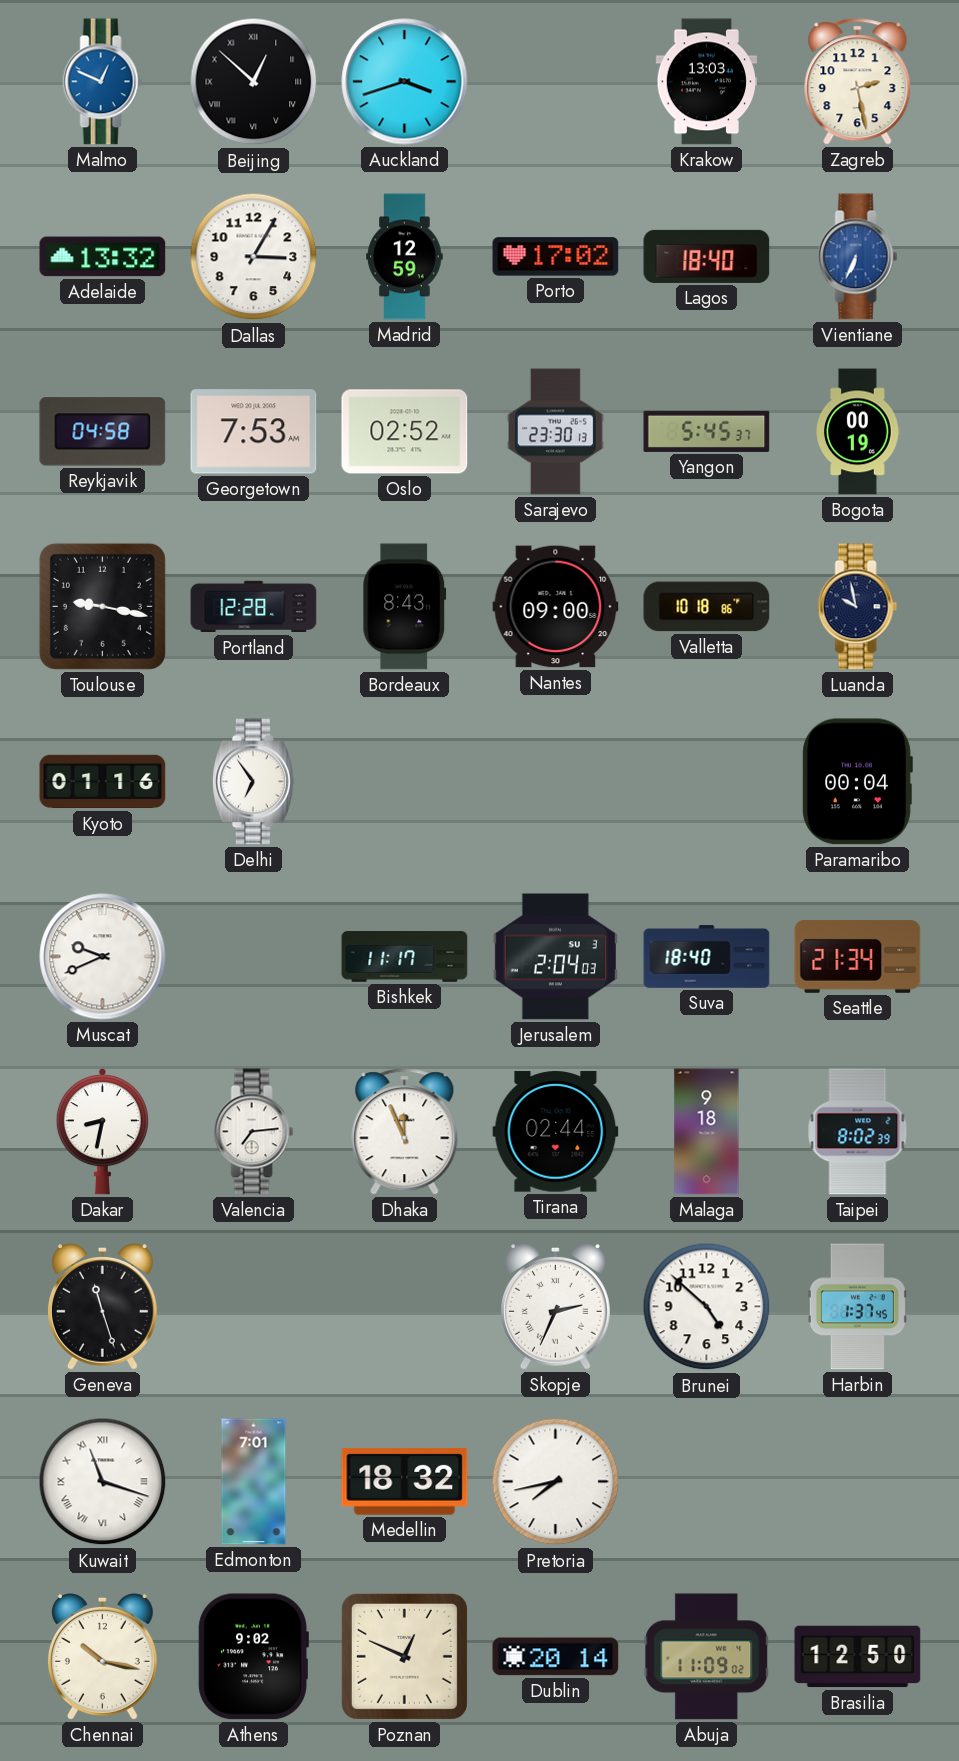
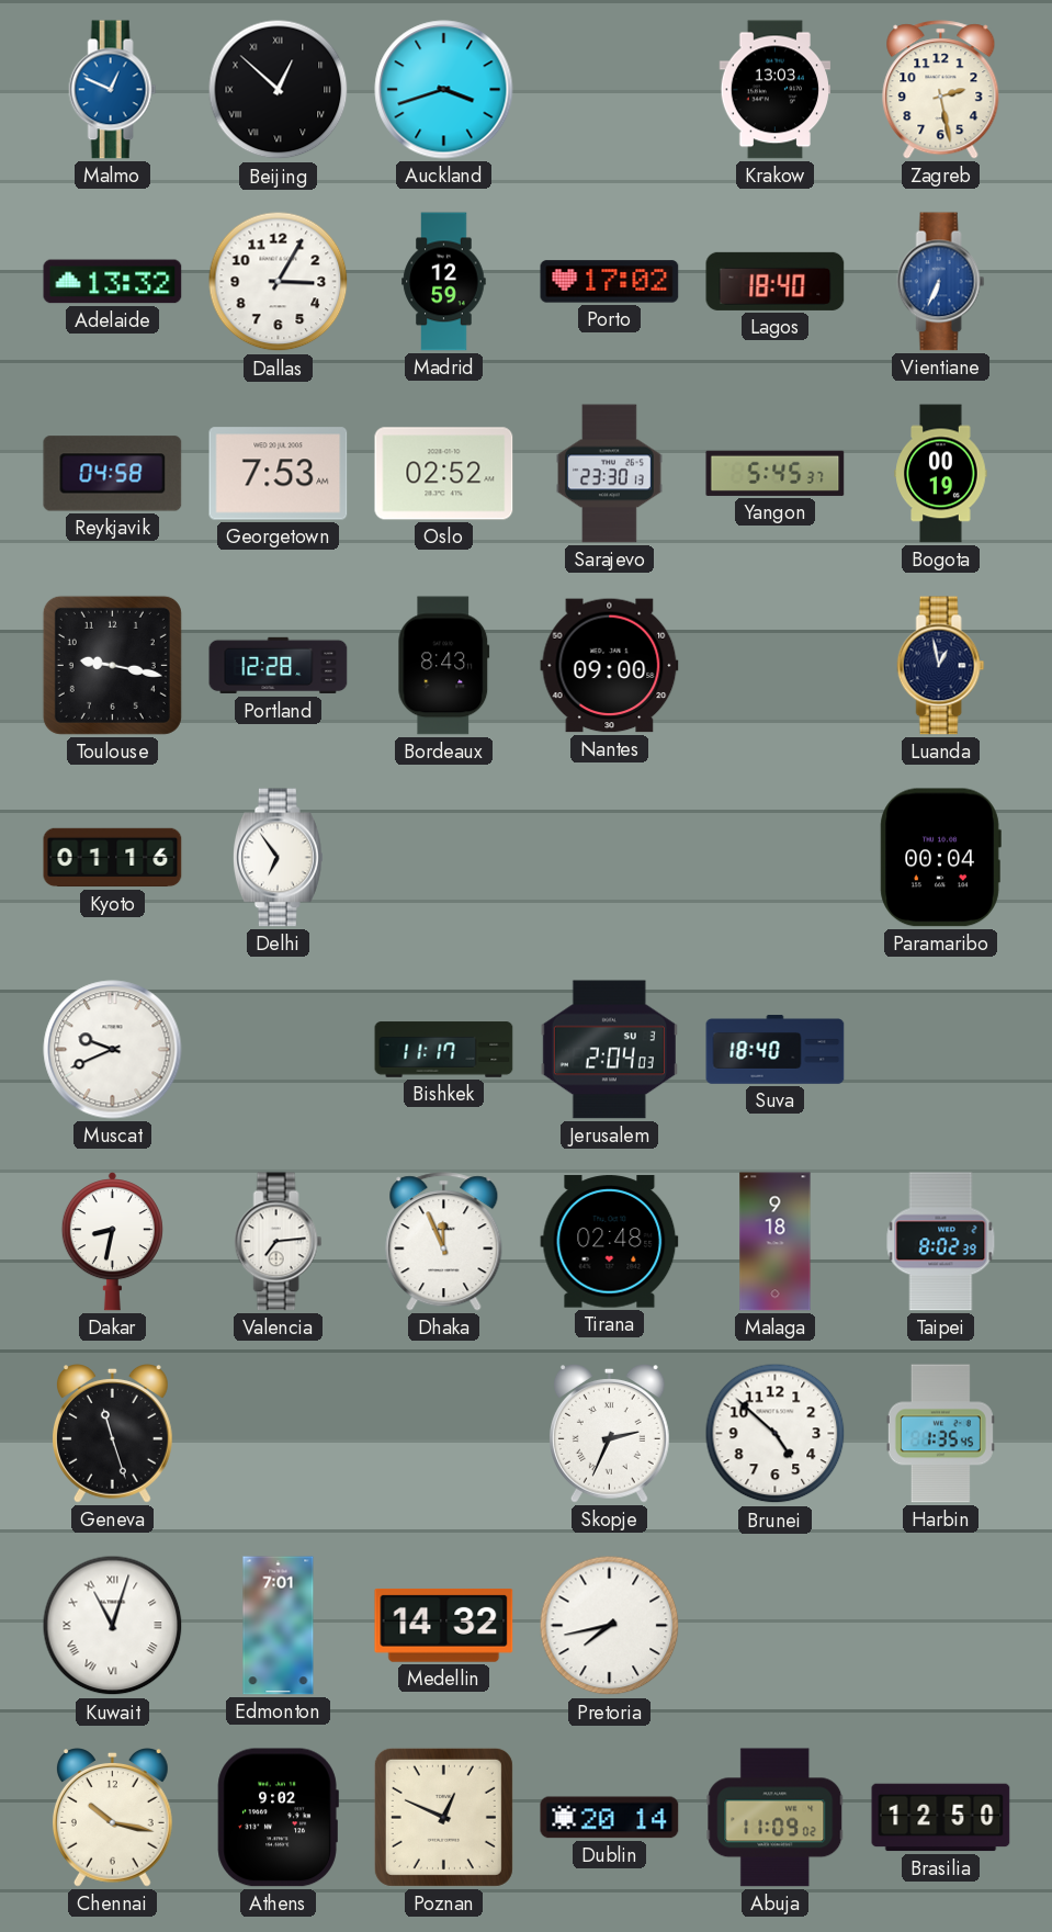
Valletta: 10:18 -> none (707, 607)
Luanda: 9:58 -> 12:58 (941, 666)
Seattle: 21:34 -> none (858, 956)
Tirana: 02:44 -> 02:48 (610, 1242)
Harbin: 1:37 -> 1:35 (940, 1434)
Kuwait: 11:18 -> 11:03 (113, 1626)
Medellin: 18:32 -> 14:32 (444, 1625)
